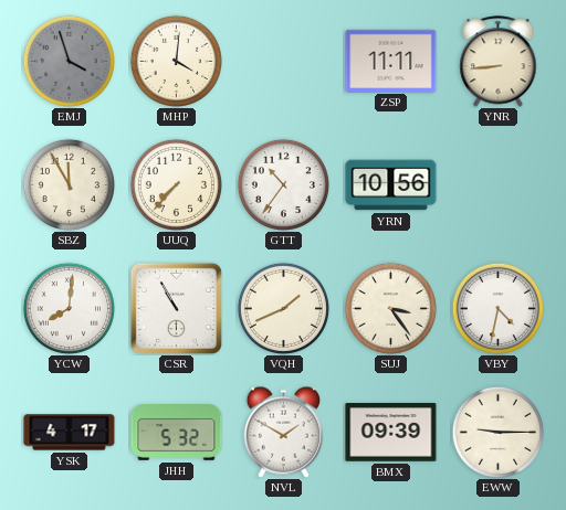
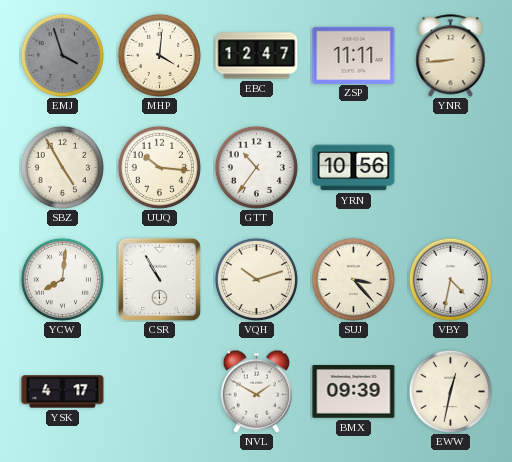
EBC: none -> 12:47 (257, 56)
SBZ: 11:55 -> 4:55 (62, 167)
UUQ: 7:37 -> 10:16 (159, 167)
VQH: 1:41 -> 10:12 (256, 279)
SUJ: 3:24 -> 3:23 (353, 279)
JHH: 5:32 -> none (177, 433)
EWW: 9:15 -> 12:32 (450, 391)
